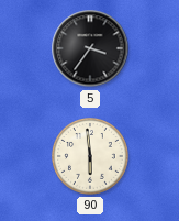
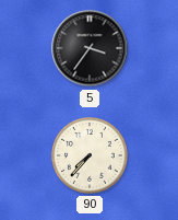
90: 5:59 -> 7:37 (90, 155)
